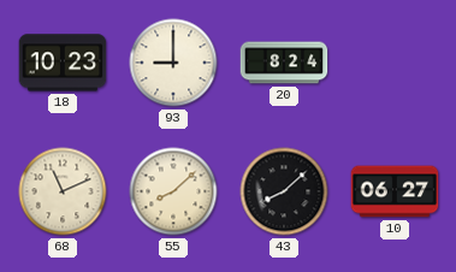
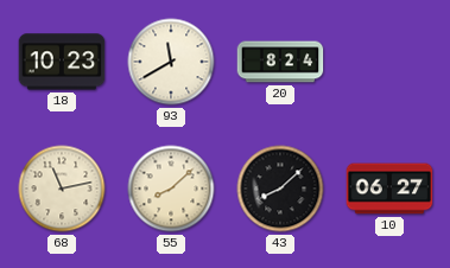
93: 9:00 -> 11:40 (171, 62)
68: 11:11 -> 11:13 (62, 189)
